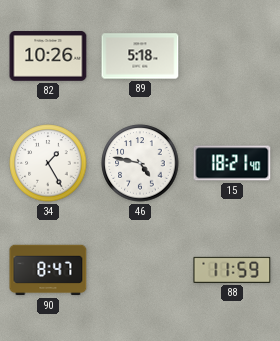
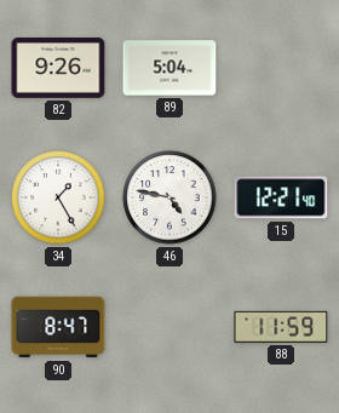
82: 10:26 -> 9:26 (58, 69)
89: 5:18 -> 5:04 (169, 68)
15: 18:21 -> 12:21 (281, 197)
